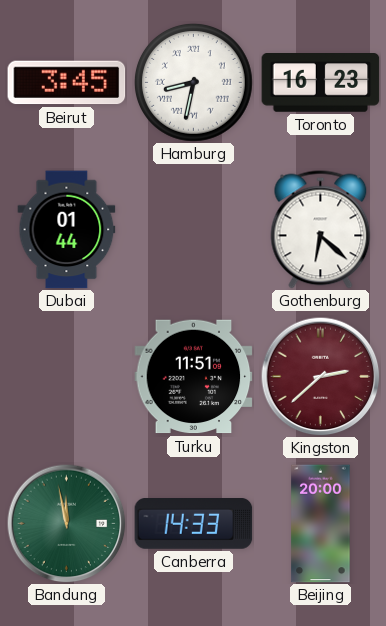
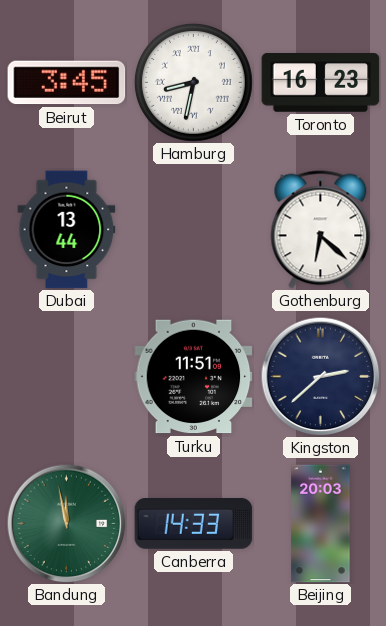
Dubai: 01:44 -> 13:44 (67, 230)
Kingston dial: burgundy -> navy (320, 376)
Beijing: 20:00 -> 20:03 (321, 524)
